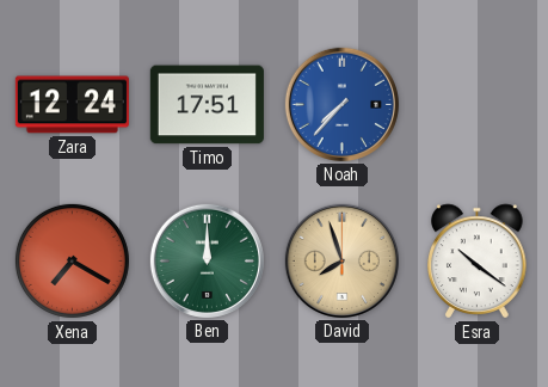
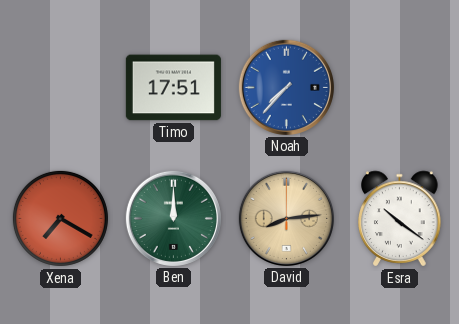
Zara: 12:24 -> none (72, 105)
David: 7:57 -> 8:14 (286, 218)
